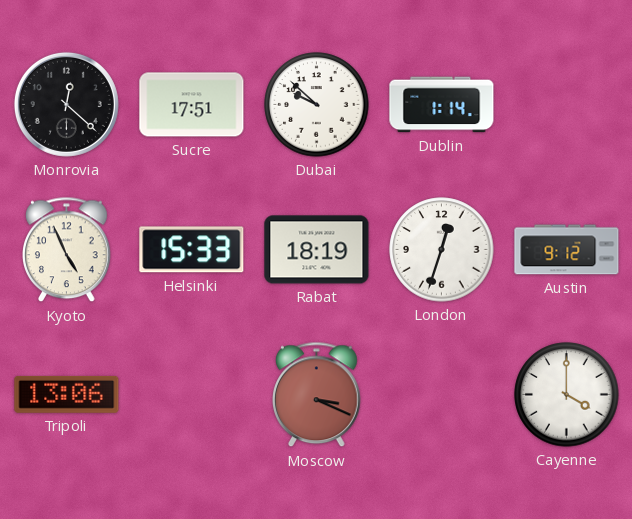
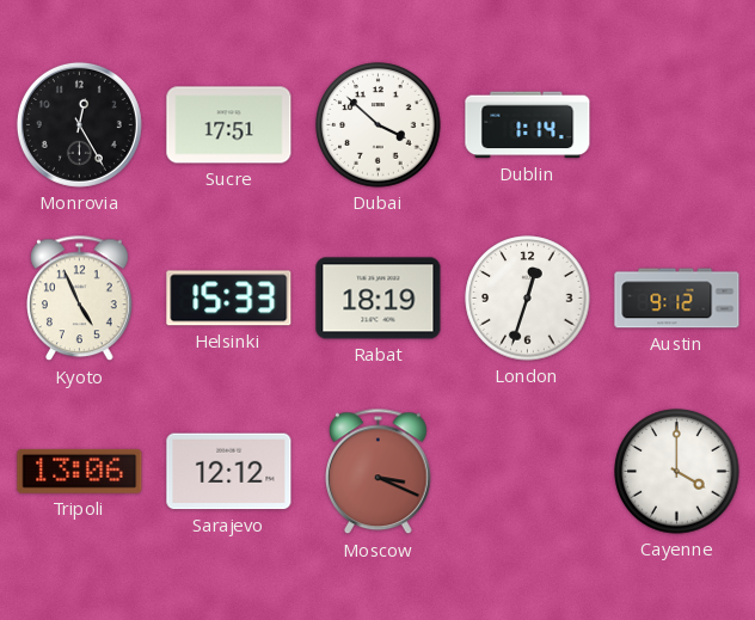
Monrovia: 12:22 -> 12:25 (79, 124)
Dubai: 9:52 -> 3:52 (379, 125)
Sarajevo: none -> 12:12 (229, 472)
